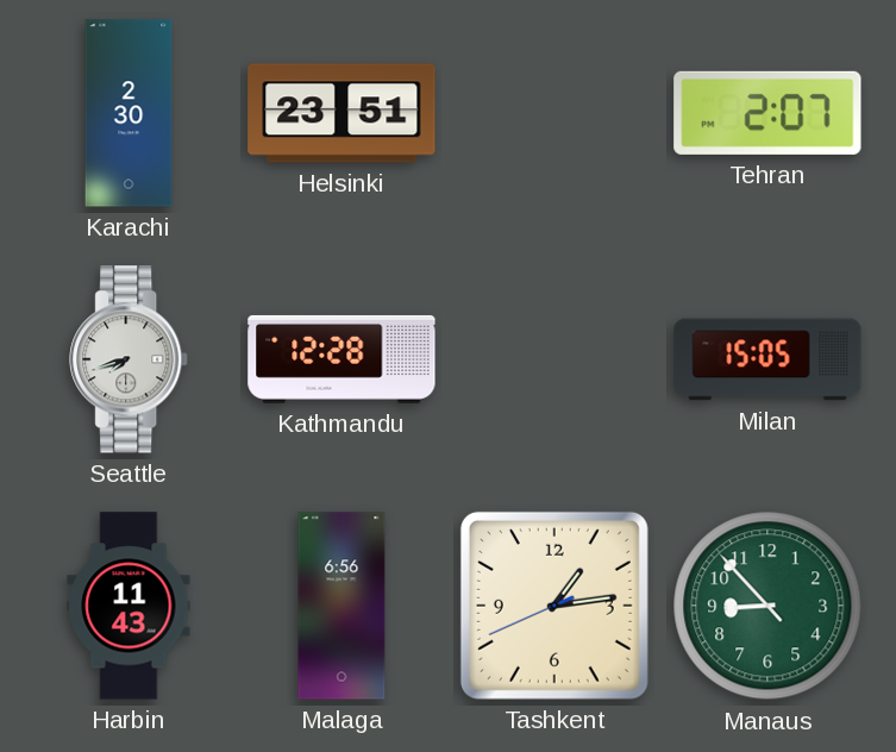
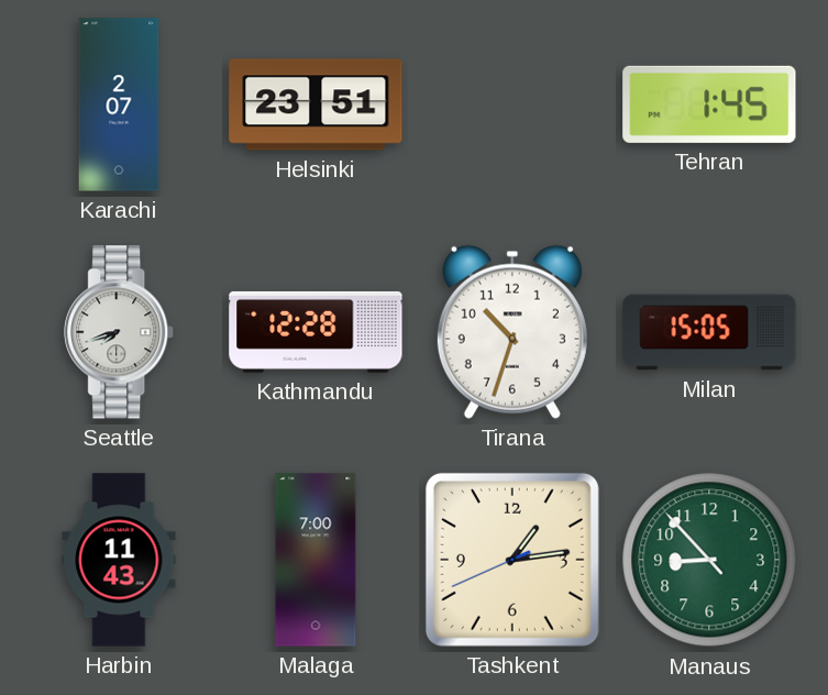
Karachi: 2:30 -> 2:07 (119, 104)
Tehran: 2:07 -> 1:45 (709, 104)
Tirana: none -> 10:33 (512, 332)
Malaga: 6:56 -> 7:00 (316, 560)
